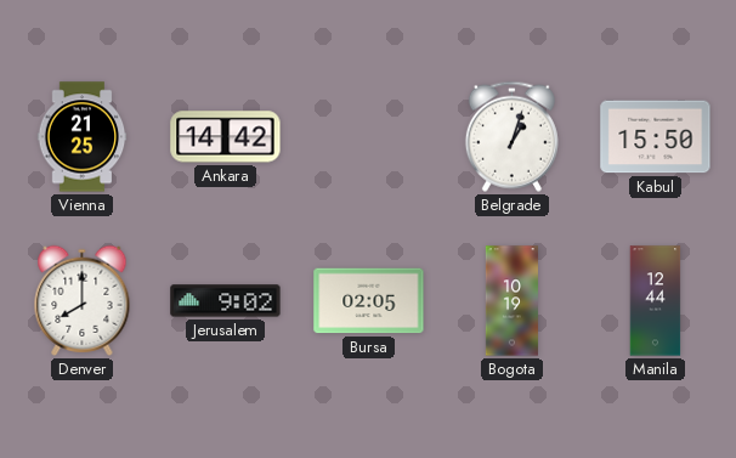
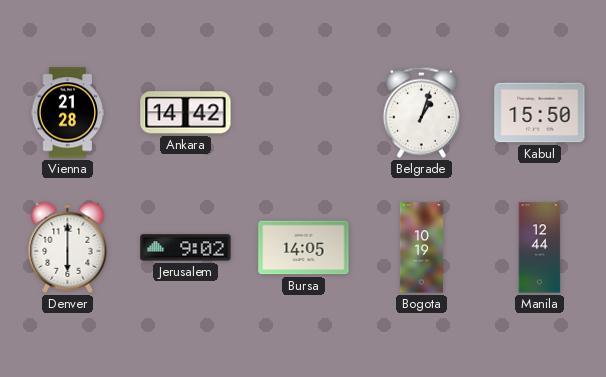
Vienna: 21:25 -> 21:28 (68, 113)
Denver: 8:00 -> 6:00 (68, 247)
Bursa: 02:05 -> 14:05 (304, 248)
